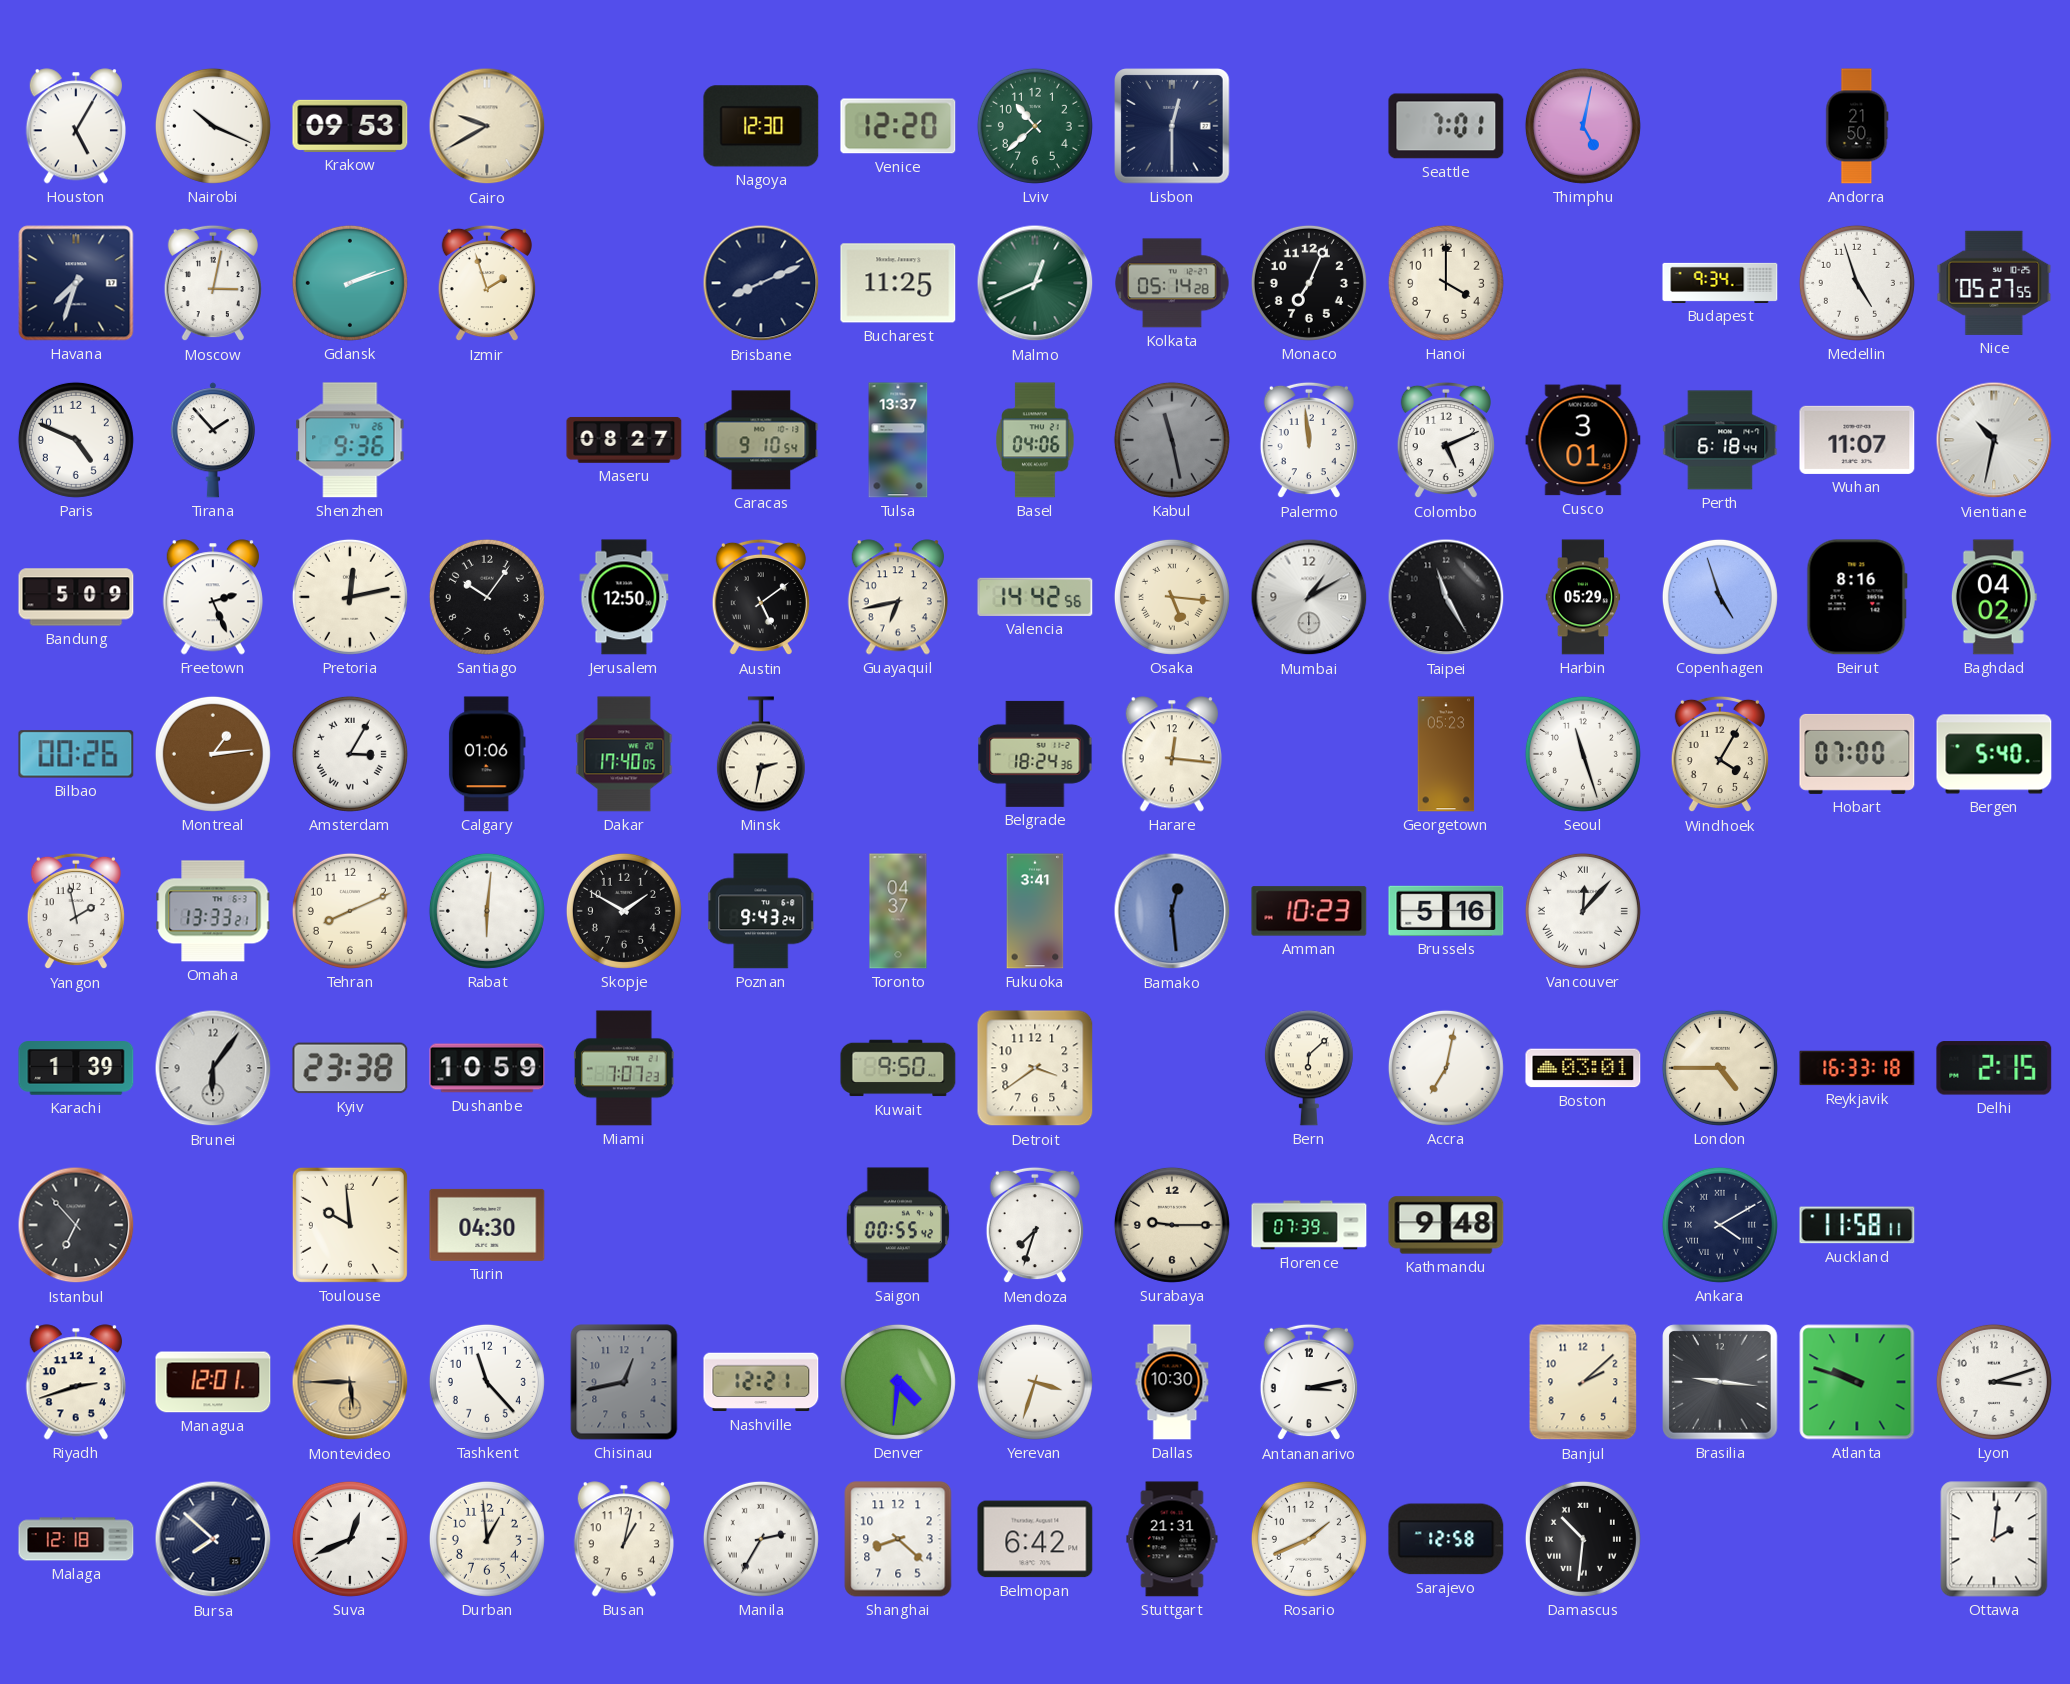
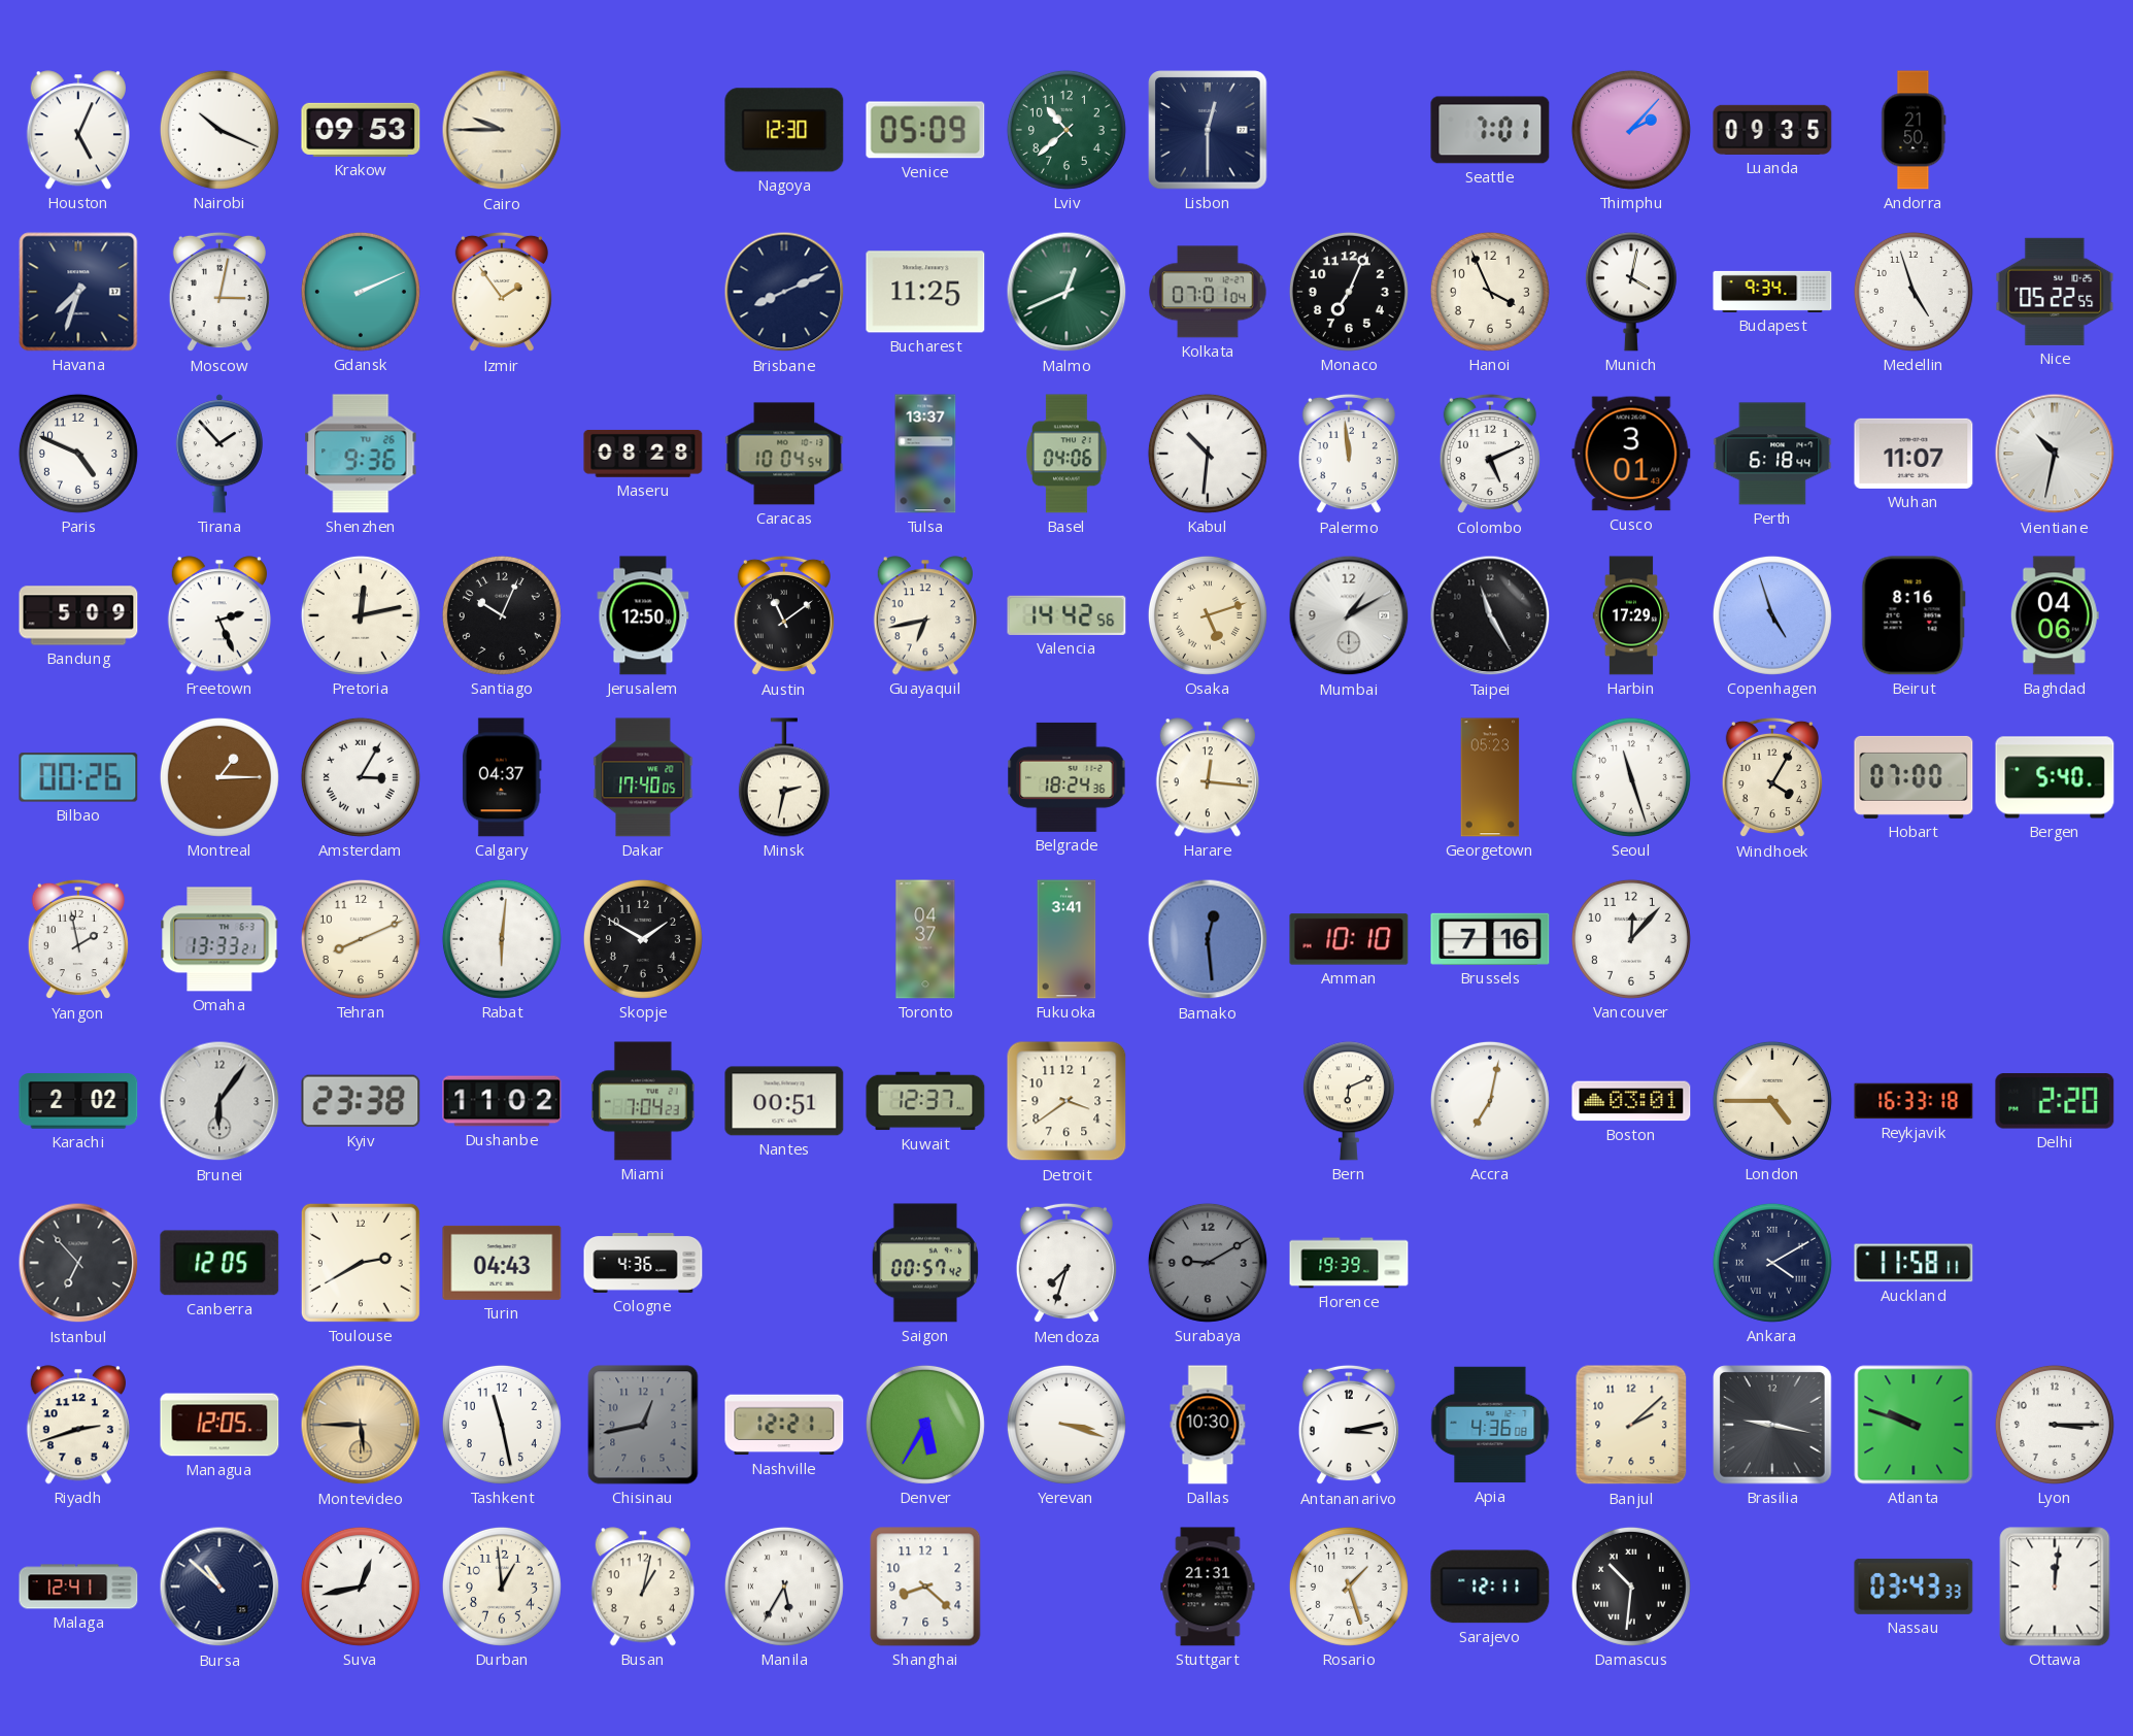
Houston: 5:05 -> 5:04 (78, 130)
Cairo: 9:40 -> 9:45 (502, 130)
Venice: 12:20 -> 05:09 (925, 130)
Thimphu: 5:02 -> 2:07 (1631, 130)
Luanda: none -> 09:35 (1772, 130)
Gdansk: 2:12 -> 2:11 (361, 292)
Izmir: 1:57 -> 1:54 (502, 292)
Kolkata: 05:14 -> 07:01 (1208, 292)
Hanoi: 4:00 -> 3:56 (1490, 292)
Munich: none -> 4:02 (1631, 292)
Nice: 05:27 -> 05:22 (2055, 292)
Maseru: 08:27 -> 08:28 (643, 454)
Caracas: 9:10 -> 10:04 (784, 454)
Kabul: 11:28 -> 10:31 (1208, 454)
Kabul dial: grey -> white (1208, 454)
Santiago: 10:06 -> 10:04 (502, 615)
Austin: 5:09 -> 11:09 (784, 615)
Osaka: 5:16 -> 5:12 (1208, 615)
Harbin: 05:29 -> 17:29 (1631, 615)
Baghdad: 04:02 -> 04:06 (2055, 615)
Montreal: 1:14 -> 1:15 (219, 777)
Calgary: 01:06 -> 04:37 (502, 777)
Poznan: 9:43 -> none (762, 911)
Amman: 10:23 -> 10:10 (1349, 939)
Brussels: 5:16 -> 7:16 (1490, 939)
Vancouver numerals: Roman -> Arabic (1631, 939)
Karachi: 1:39 -> 2:02 (78, 1101)
Dushanbe: 10:59 -> 11:02 (502, 1101)
Miami: 7:07 -> 7:04 (644, 1101)
Nantes: none -> 00:51 (784, 1101)
Kuwait: 9:50 -> 12:37 (925, 1101)
Bern: 6:08 -> 6:11 (1349, 1101)
Delhi: 2:15 -> 2:20 (2055, 1101)
Canberra: none -> 12:05 (219, 1263)
Toulouse: 9:59 -> 2:40 (361, 1263)
Turin: 04:30 -> 04:43 (502, 1263)
Cologne: none -> 4:36 (643, 1264)
Saigon: 00:55 -> 00:57 (925, 1263)
Surabaya: 9:15 -> 9:10 (1208, 1263)
Surabaya dial: cream -> grey (1208, 1263)
Florence: 07:39 -> 19:39 (1349, 1263)
Kathmandu: 9:48 -> none (1446, 1225)
Managua: 12:01 -> 12:05 (219, 1425)
Tashkent: 11:23 -> 11:28 (502, 1425)
Denver: 4:31 -> 5:35 (925, 1425)
Yerevan: 3:33 -> 3:18 (1066, 1425)
Apia: none -> 4:36 (1490, 1425)
Brasilia: 9:16 -> 9:17 (1772, 1425)
Lyon: 3:12 -> 3:15 (2055, 1425)
Malaga: 12:18 -> 12:41 (78, 1587)
Bursa: 7:52 -> 10:52 (219, 1587)
Suva: 12:41 -> 12:43 (361, 1587)
Manila: 2:35 -> 5:35 (784, 1587)
Belmopan: 6:42 -> none (1035, 1539)
Rosario: 1:41 -> 1:27 (1349, 1587)
Sarajevo: 12:58 -> 12:11 (1490, 1587)
Nassau: none -> 03:43 (1914, 1587)
Ottawa: 2:01 -> 12:01 (2055, 1587)
